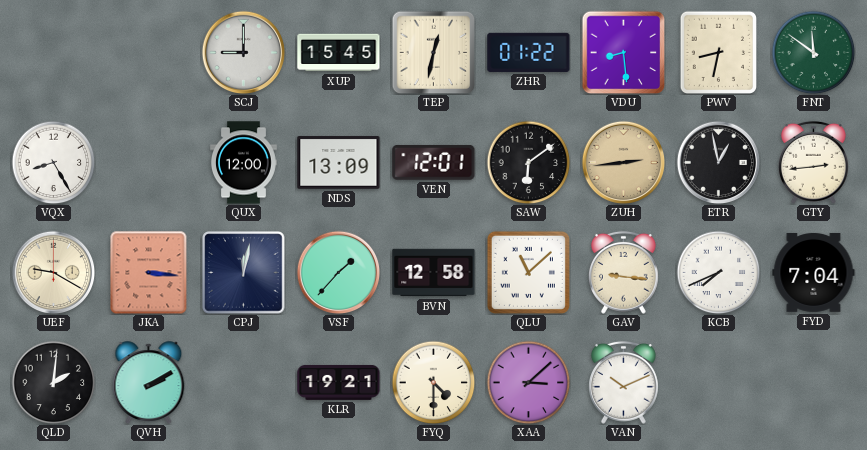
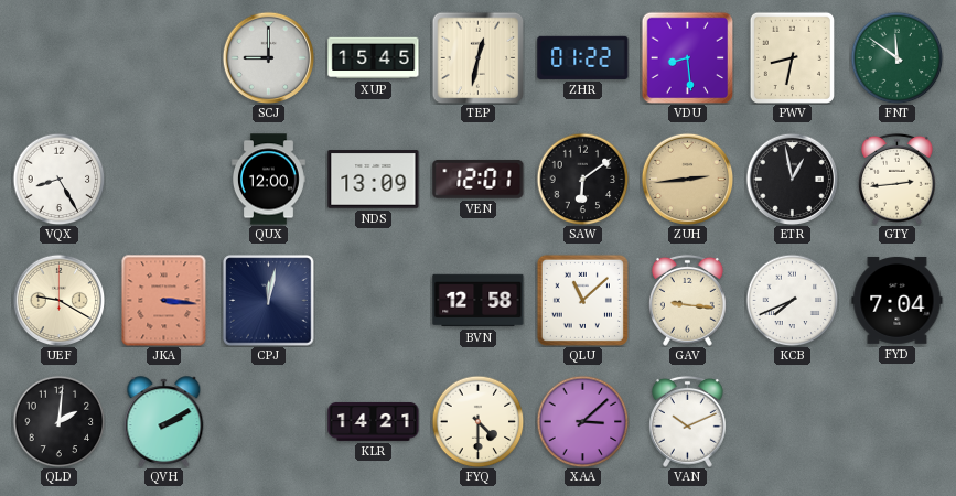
VSF: 1:37 -> none (338, 272)
KLR: 19:21 -> 14:21 (374, 421)
